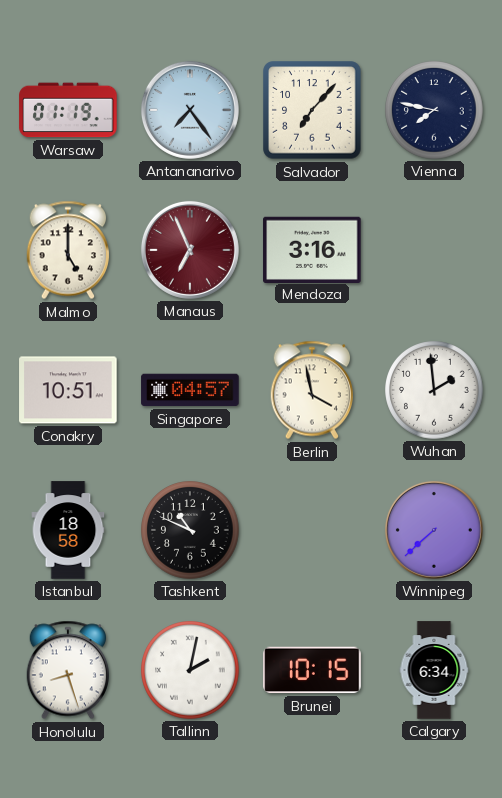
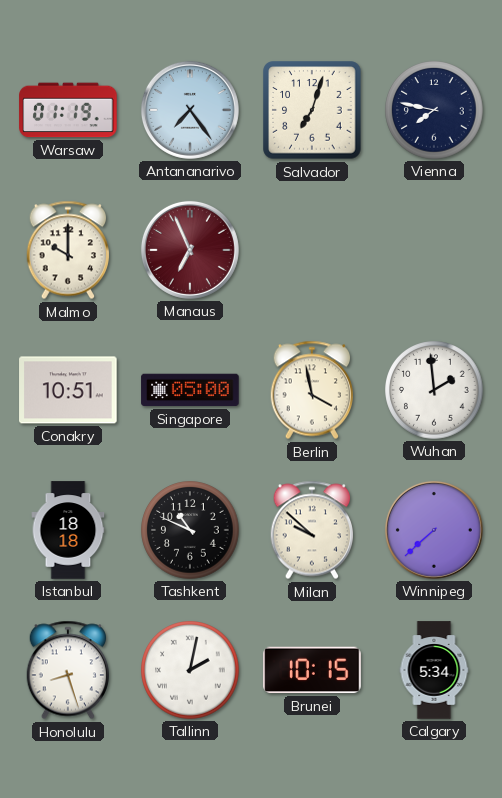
Salvador: 7:07 -> 7:03 (312, 110)
Malmo: 5:00 -> 10:00 (67, 250)
Mendoza: 3:16 -> none (312, 249)
Singapore: 04:57 -> 05:00 (190, 390)
Istanbul: 18:58 -> 18:18 (68, 530)
Milan: none -> 9:52 (311, 530)
Calgary: 6:34 -> 5:34 (434, 670)
